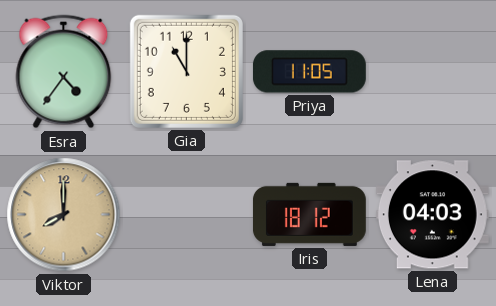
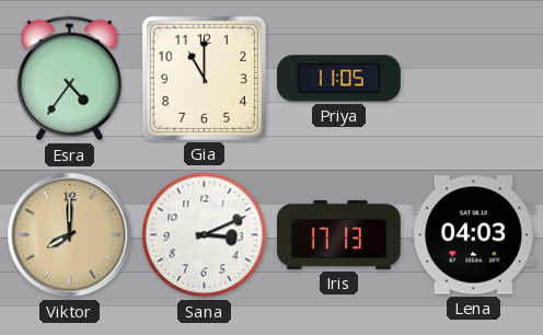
Sana: none -> 3:11 (205, 235)
Iris: 18:12 -> 17:13 (338, 234)
